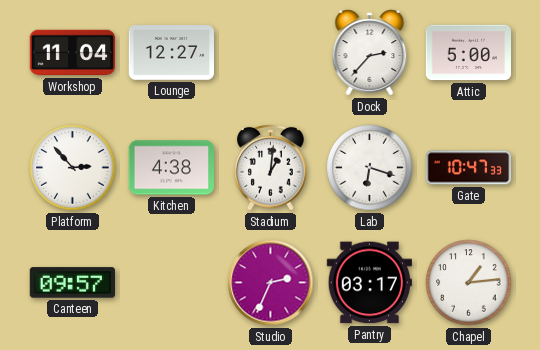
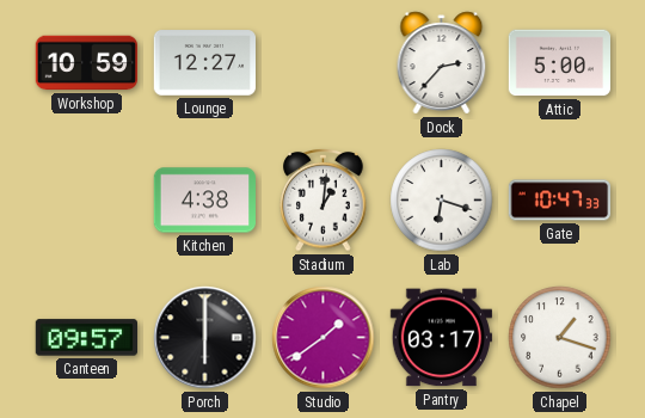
Workshop: 11:04 -> 10:59 (87, 63)
Platform: 2:53 -> none (73, 168)
Porch: none -> 6:00 (205, 338)
Studio: 2:34 -> 1:39 (324, 338)
Chapel: 1:14 -> 1:18 (560, 338)
